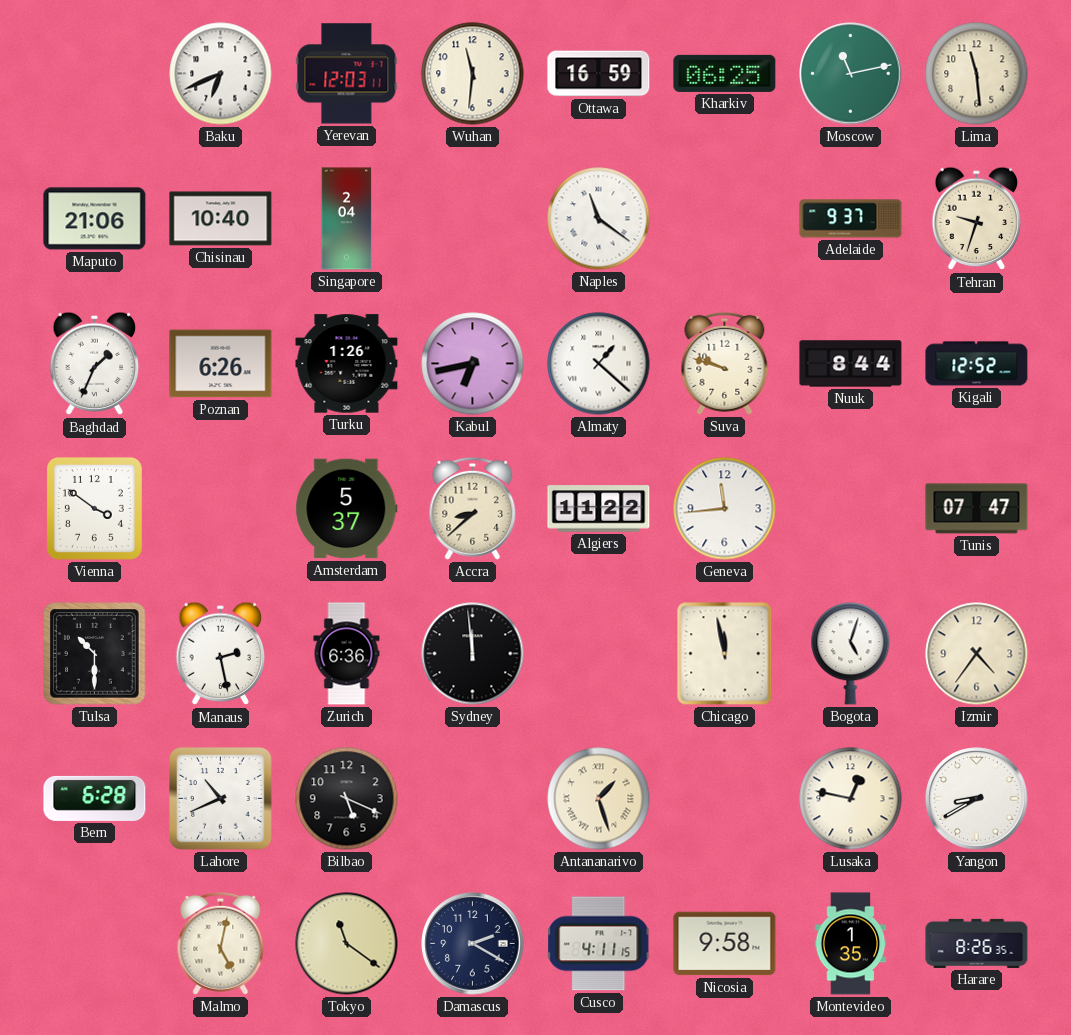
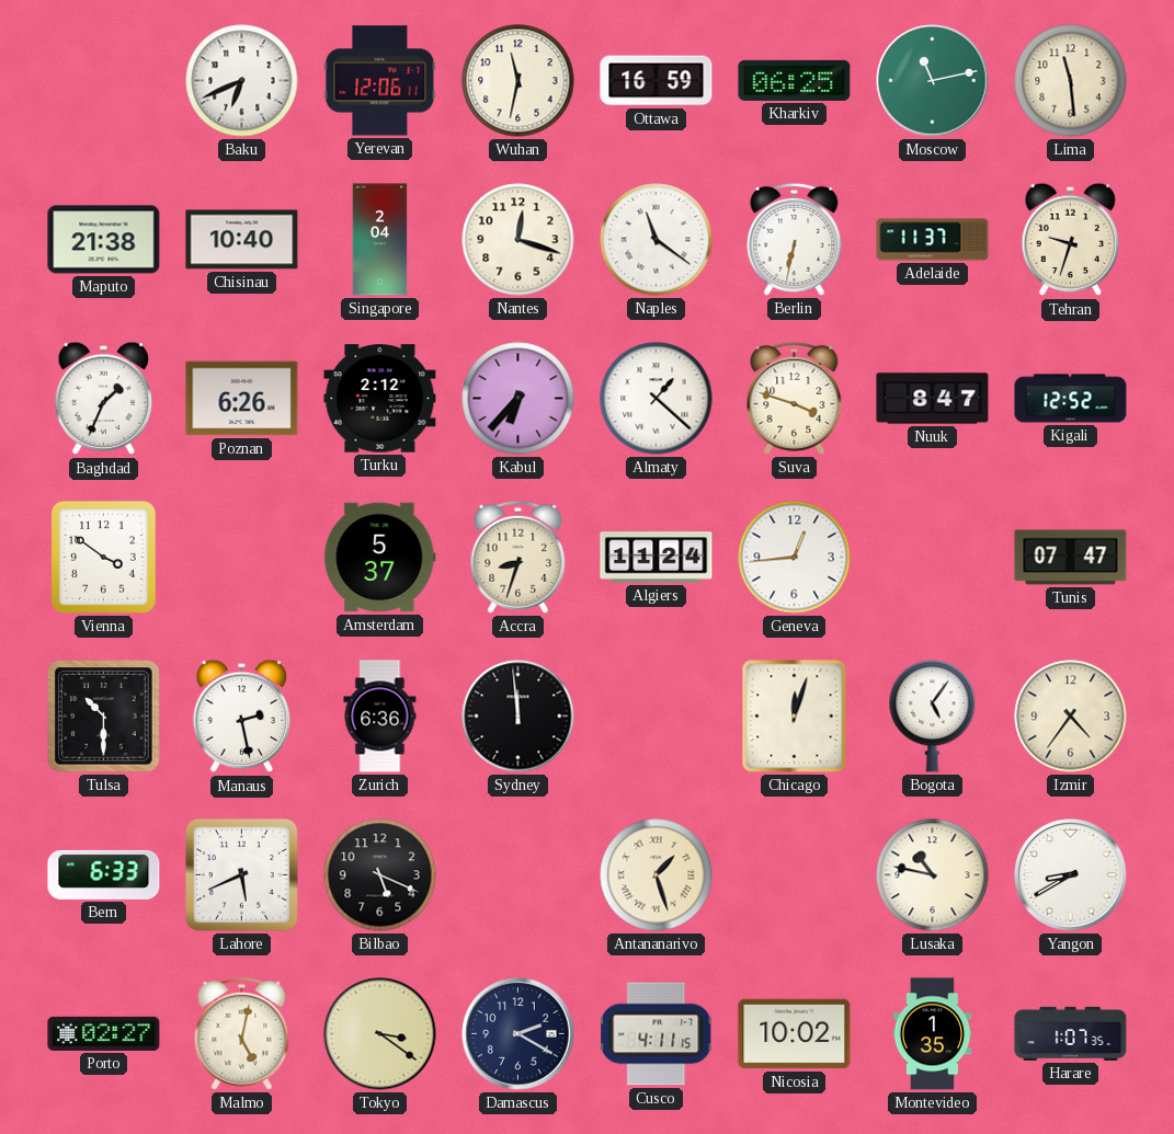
Yerevan: 12:03 -> 12:06 (380, 81)
Wuhan: 11:31 -> 11:32 (518, 81)
Maputo: 21:06 -> 21:38 (104, 240)
Nantes: none -> 12:18 (518, 240)
Berlin: none -> 6:32 (795, 239)
Adelaide: 9:37 -> 11:37 (933, 240)
Turku: 1:26 -> 2:12 (380, 399)
Kabul: 6:43 -> 6:37 (518, 399)
Suva: 9:48 -> 3:48 (795, 398)
Nuuk: 8:44 -> 8:47 (933, 399)
Accra: 8:38 -> 8:33 (518, 557)
Algiers: 11:22 -> 11:24 (657, 558)
Geneva: 11:44 -> 12:44 (795, 558)
Chicago: 11:58 -> 12:03 (795, 717)
Bogota: 5:03 -> 5:06 (933, 717)
Bern: 6:28 -> 6:33 (104, 874)
Lahore: 10:41 -> 5:41 (242, 875)
Lusaka: 12:47 -> 10:47 (933, 875)
Porto: none -> 02:27 (104, 1033)
Tokyo: 11:21 -> 3:21 (380, 1034)
Nicosia: 9:58 -> 10:02 (795, 1034)
Harare: 8:26 -> 1:07 (1071, 1033)
